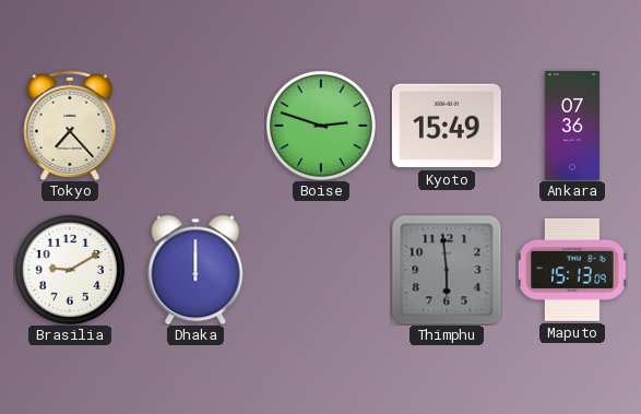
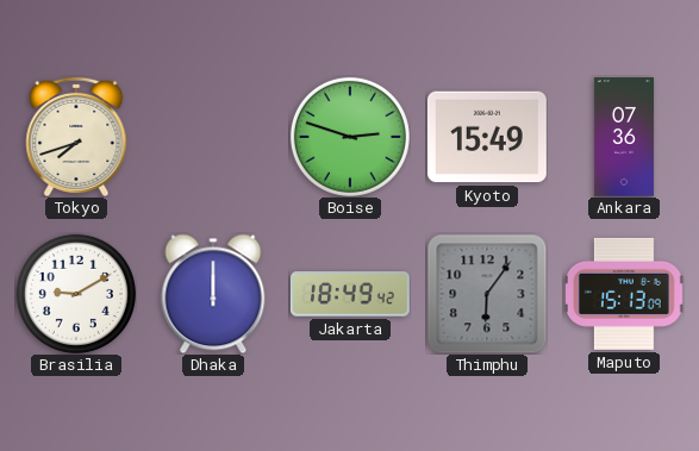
Tokyo: 7:23 -> 7:42 (76, 137)
Jakarta: none -> 18:49 (350, 294)
Thimphu: 5:59 -> 6:06 (487, 294)
